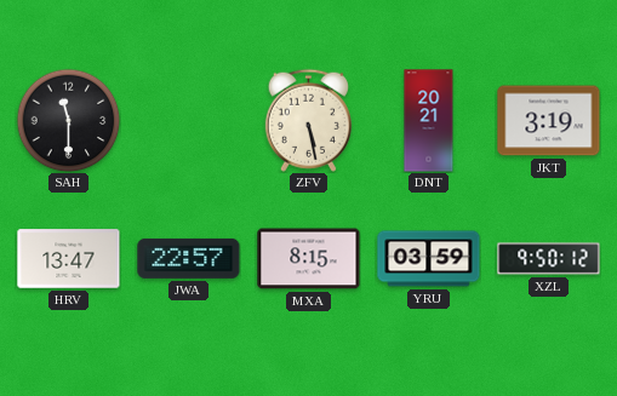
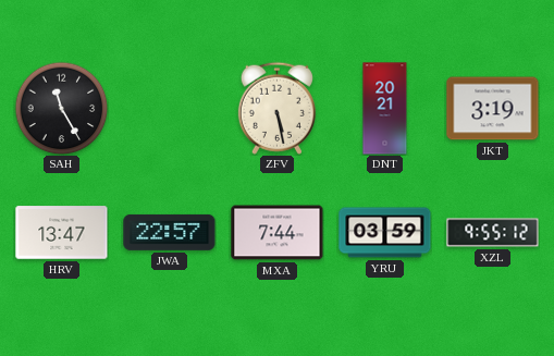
SAH: 11:30 -> 11:25 (61, 108)
MXA: 8:15 -> 7:44 (278, 233)
XZL: 9:50 -> 9:55 (493, 233)
